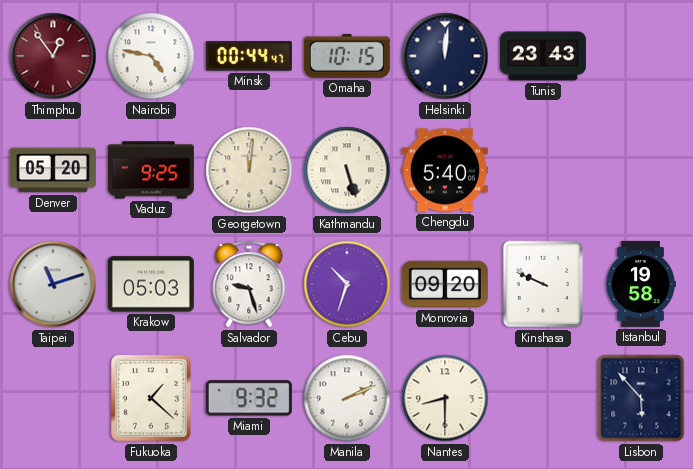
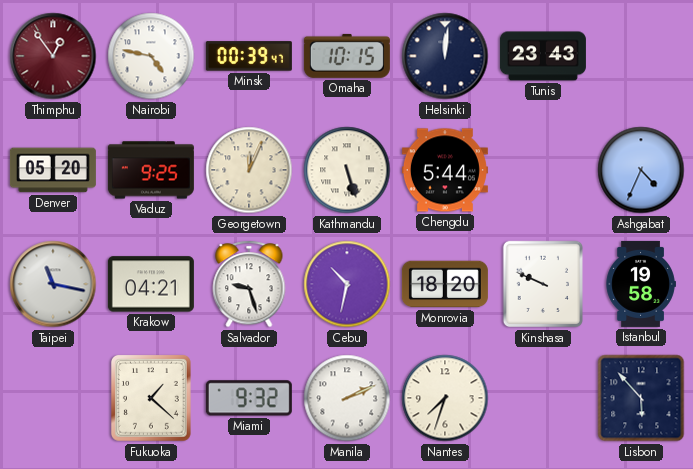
Minsk: 00:44 -> 00:39 (249, 56)
Georgetown: 12:01 -> 12:04 (249, 170)
Chengdu: 5:40 -> 5:44 (445, 170)
Ashgabat: none -> 4:34 (641, 170)
Taipei: 11:12 -> 11:17 (53, 284)
Krakow: 05:03 -> 04:21 (151, 284)
Cebu: 10:33 -> 10:32 (347, 284)
Monrovia: 09:20 -> 18:20 (445, 284)
Nantes: 8:30 -> 7:33 (445, 398)
